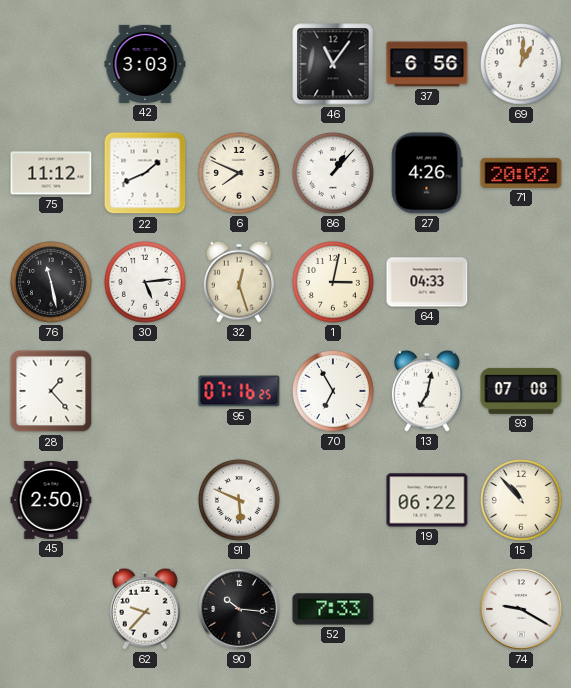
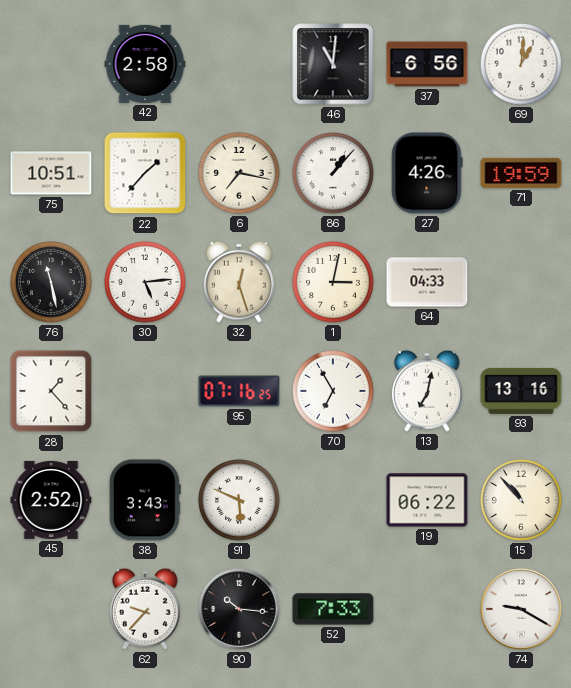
42: 3:03 -> 2:58 (145, 64)
46: 11:06 -> 11:01 (333, 64)
75: 11:12 -> 10:51 (51, 173)
22: 1:41 -> 1:37 (145, 173)
6: 7:49 -> 7:17 (240, 174)
71: 20:02 -> 19:59 (521, 173)
93: 07:08 -> 13:16 (521, 391)
45: 2:50 -> 2:52 (51, 500)
38: none -> 3:43 (145, 500)
